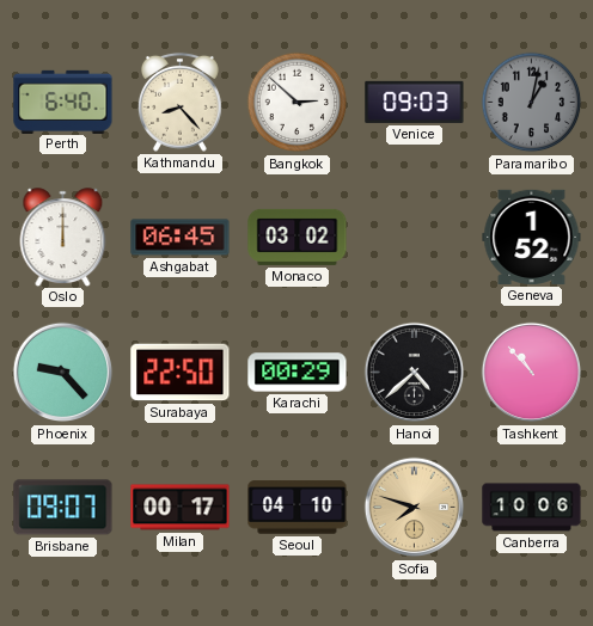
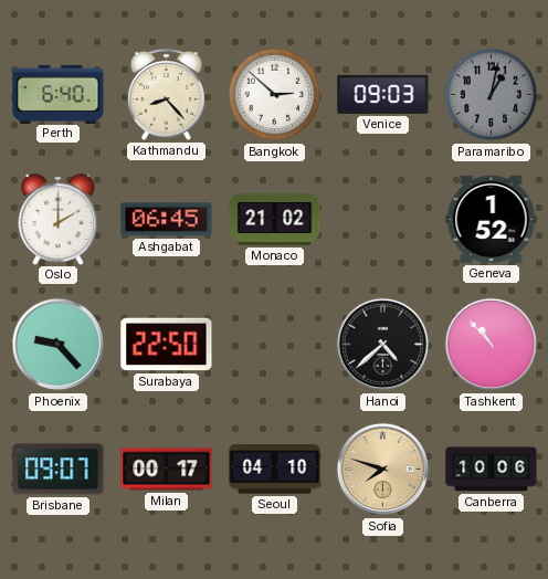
Oslo: 12:00 -> 2:00 (59, 219)
Monaco: 03:02 -> 21:02 (275, 219)
Karachi: 00:29 -> none (298, 373)
